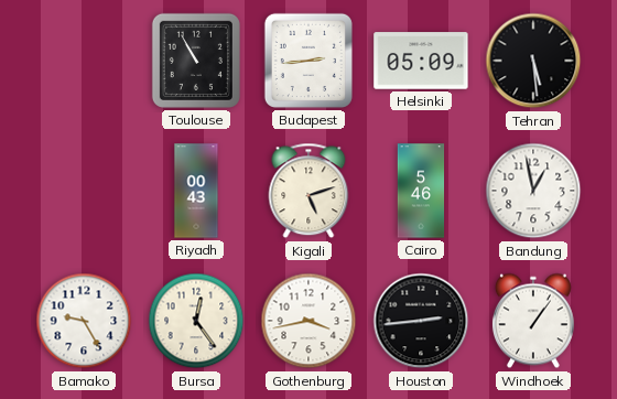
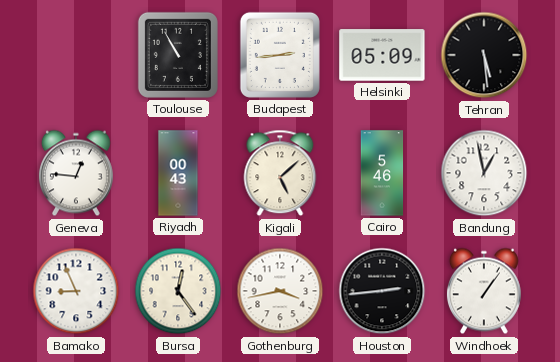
Geneva: none -> 12:46 (76, 173)
Kigali: 5:12 -> 5:08 (280, 173)
Bamako: 9:25 -> 8:56 (76, 291)
